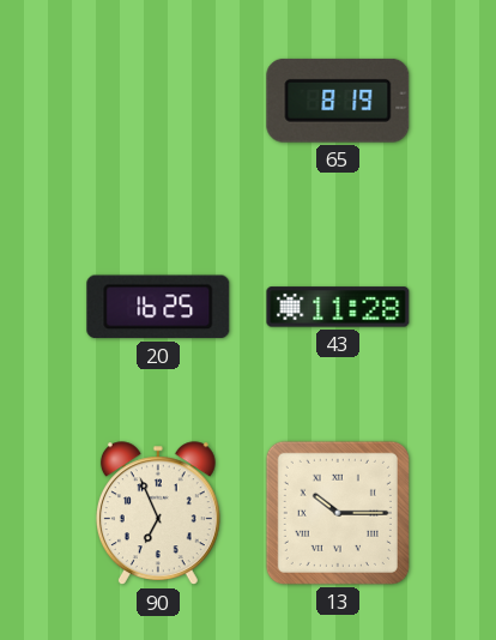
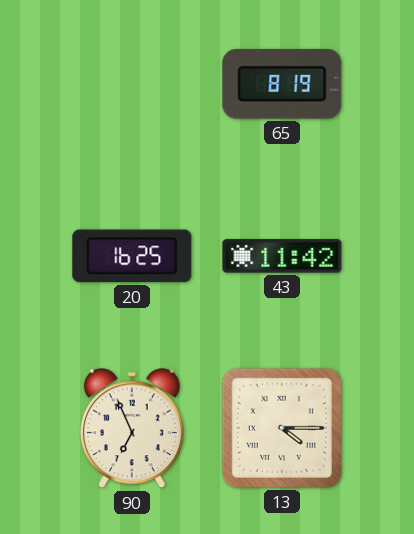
43: 11:28 -> 11:42 (282, 256)
13: 10:15 -> 4:15 (282, 428)
